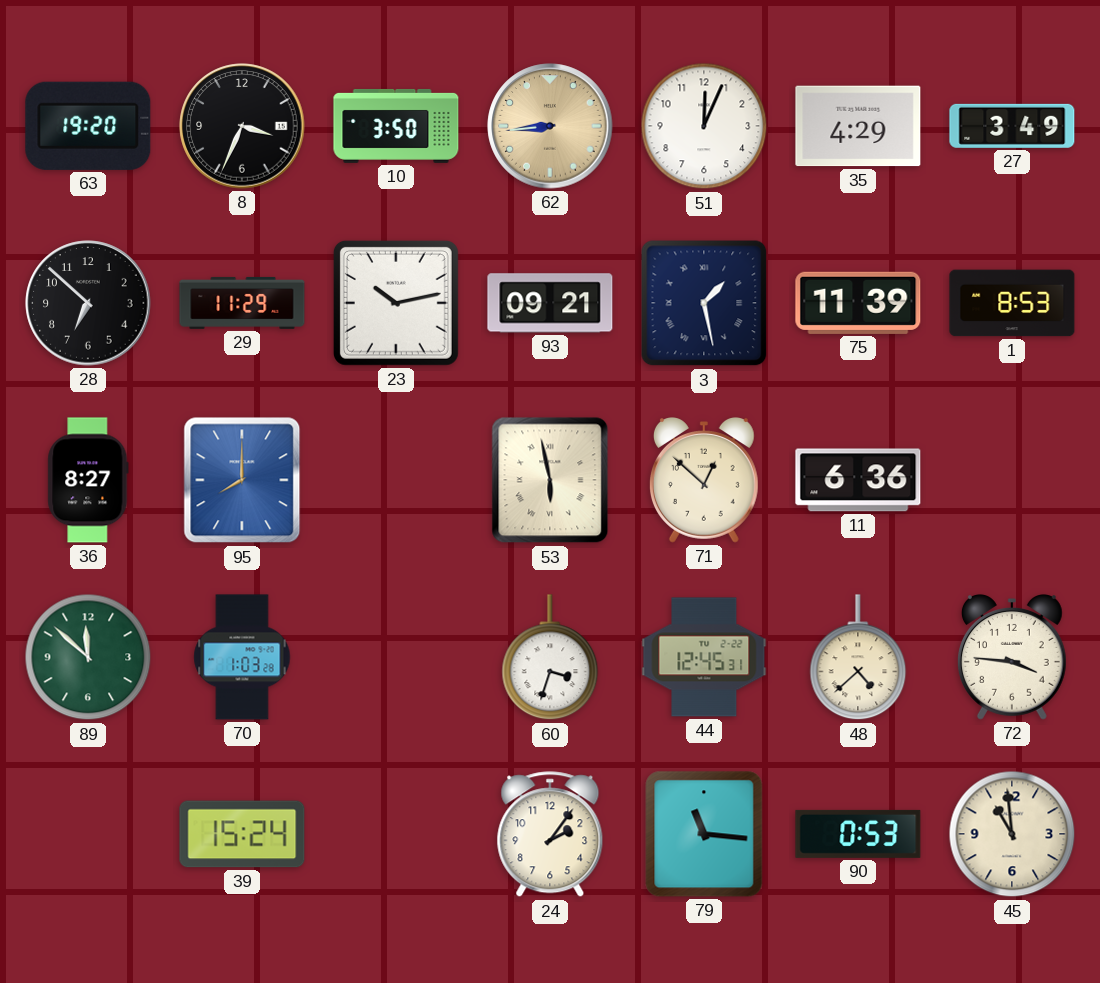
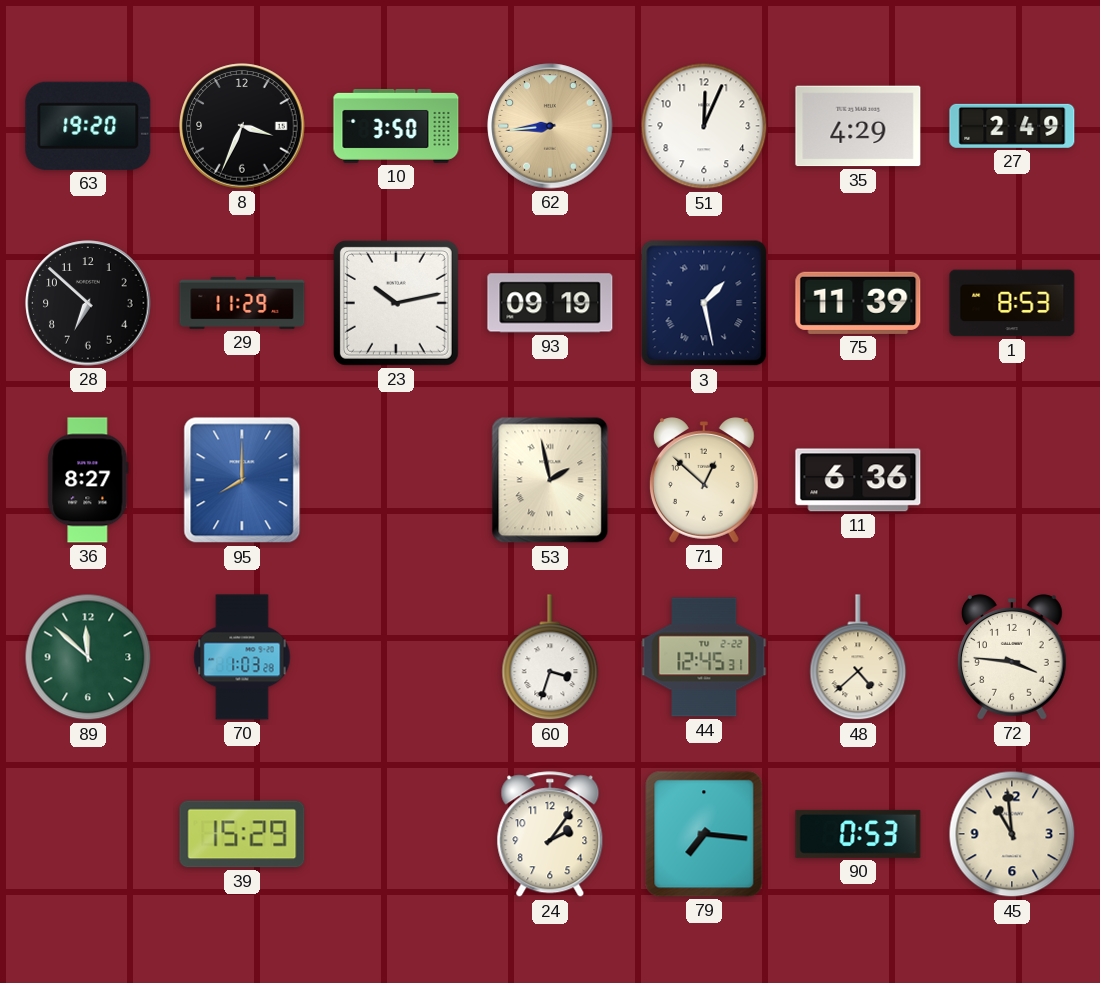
27: 3:49 -> 2:49 (1012, 126)
93: 09:21 -> 09:19 (550, 303)
53: 5:58 -> 1:58 (550, 480)
39: 15:24 -> 15:29 (242, 834)
79: 11:16 -> 7:16 (704, 834)
